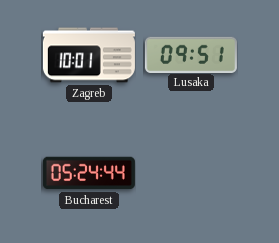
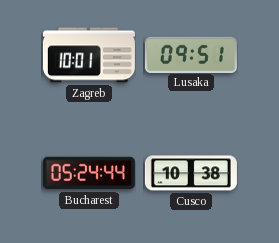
Cusco: none -> 10:38 (191, 173)
